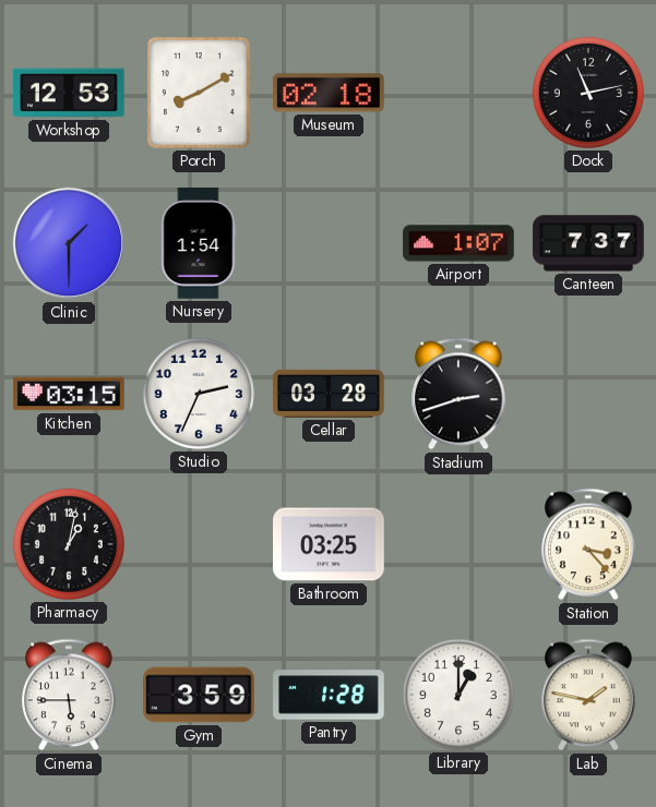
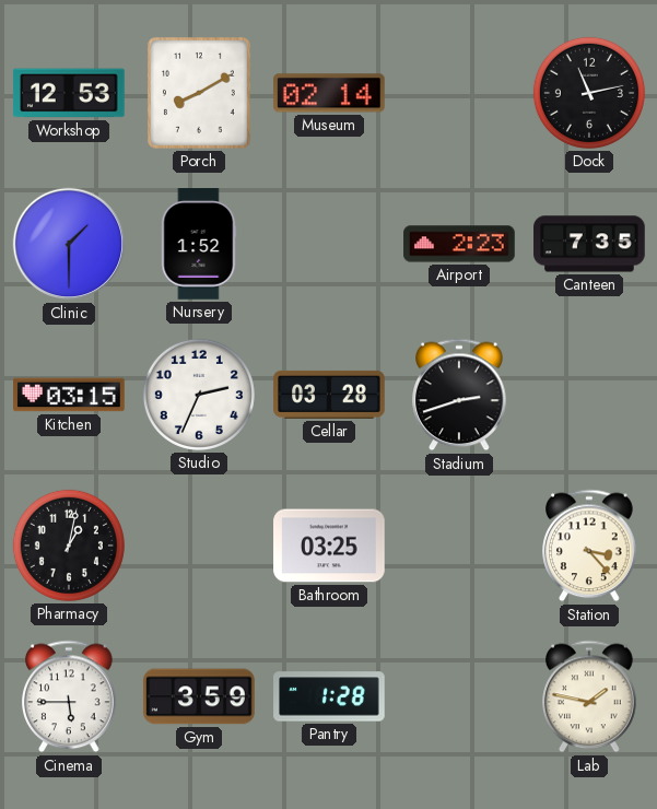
Museum: 02:18 -> 02:14 (330, 93)
Nursery: 1:54 -> 1:52 (199, 244)
Airport: 1:07 -> 2:23 (459, 244)
Canteen: 7:37 -> 7:35 (589, 244)
Library: 1:00 -> none (458, 695)
